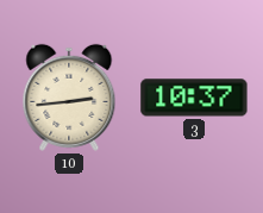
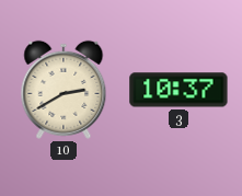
10: 2:44 -> 2:40 (64, 90)
